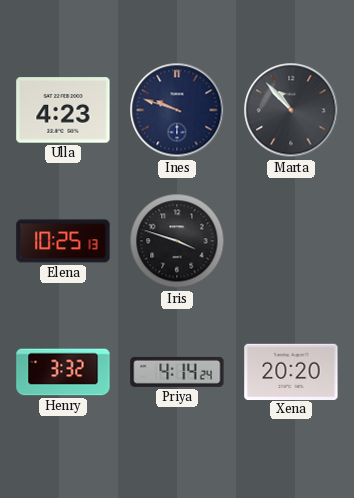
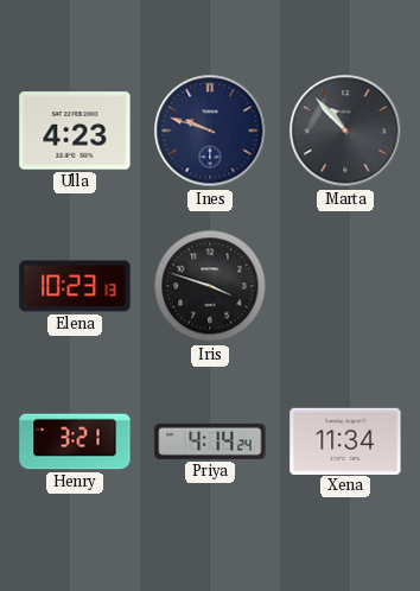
Elena: 10:25 -> 10:23 (75, 286)
Henry: 3:32 -> 3:21 (75, 441)
Xena: 20:20 -> 11:34 (345, 440)
